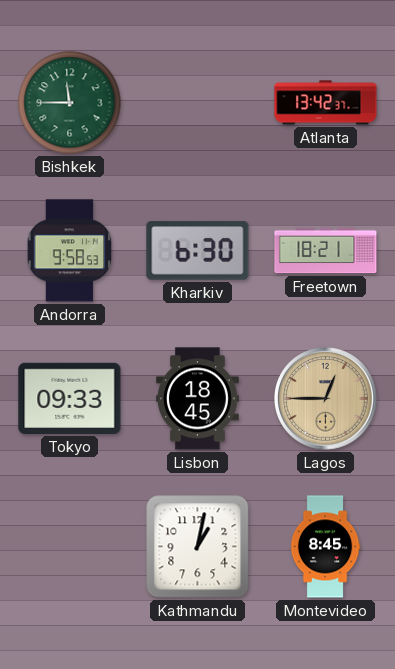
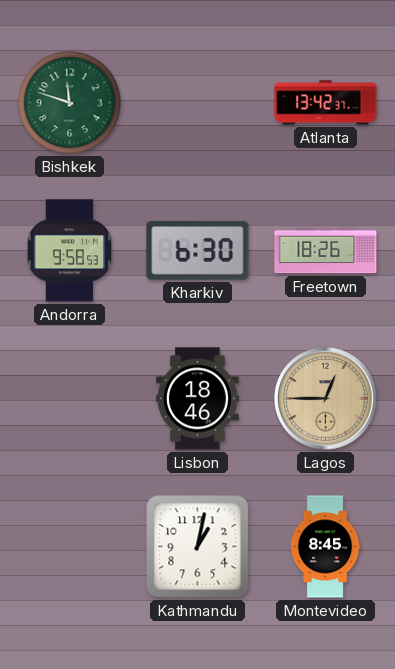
Bishkek: 11:45 -> 11:48 (70, 103)
Freetown: 18:21 -> 18:26 (326, 251)
Tokyo: 09:33 -> none (70, 398)
Lisbon: 18:45 -> 18:46 (198, 399)
